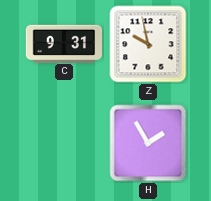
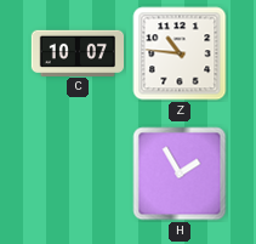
C: 9:31 -> 10:07 (76, 52)
Z: 9:58 -> 10:46 (180, 53)
